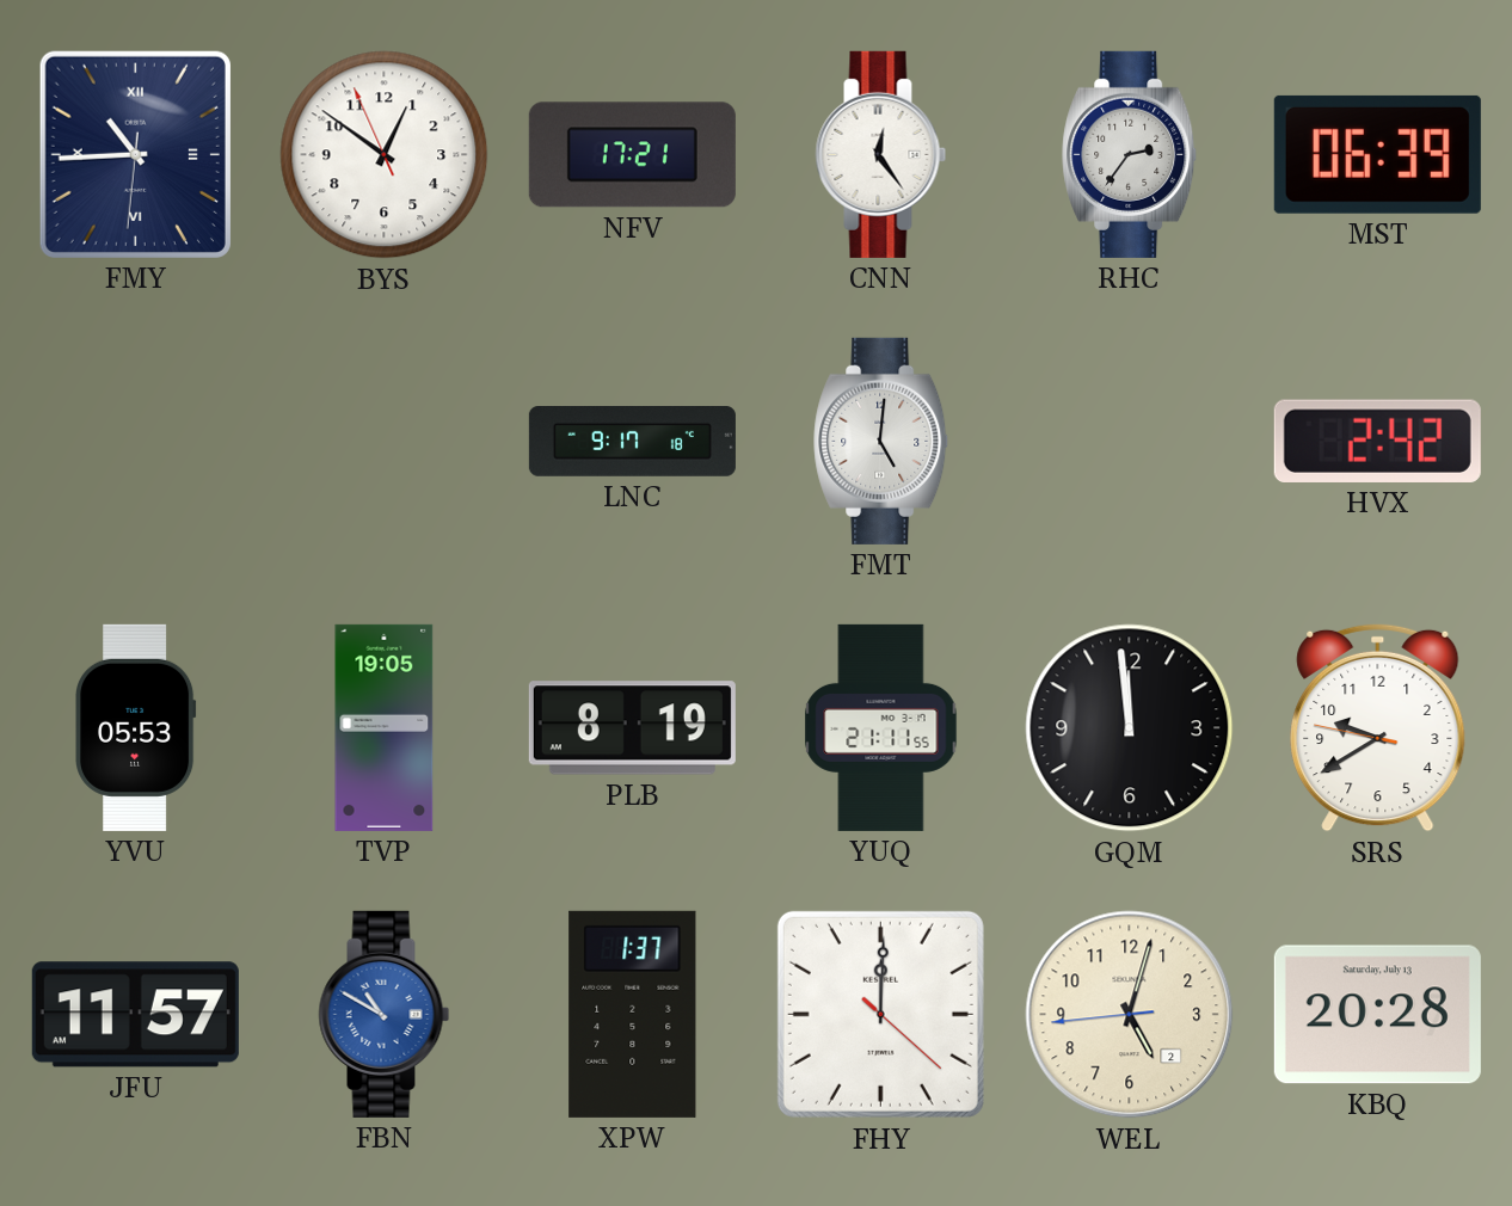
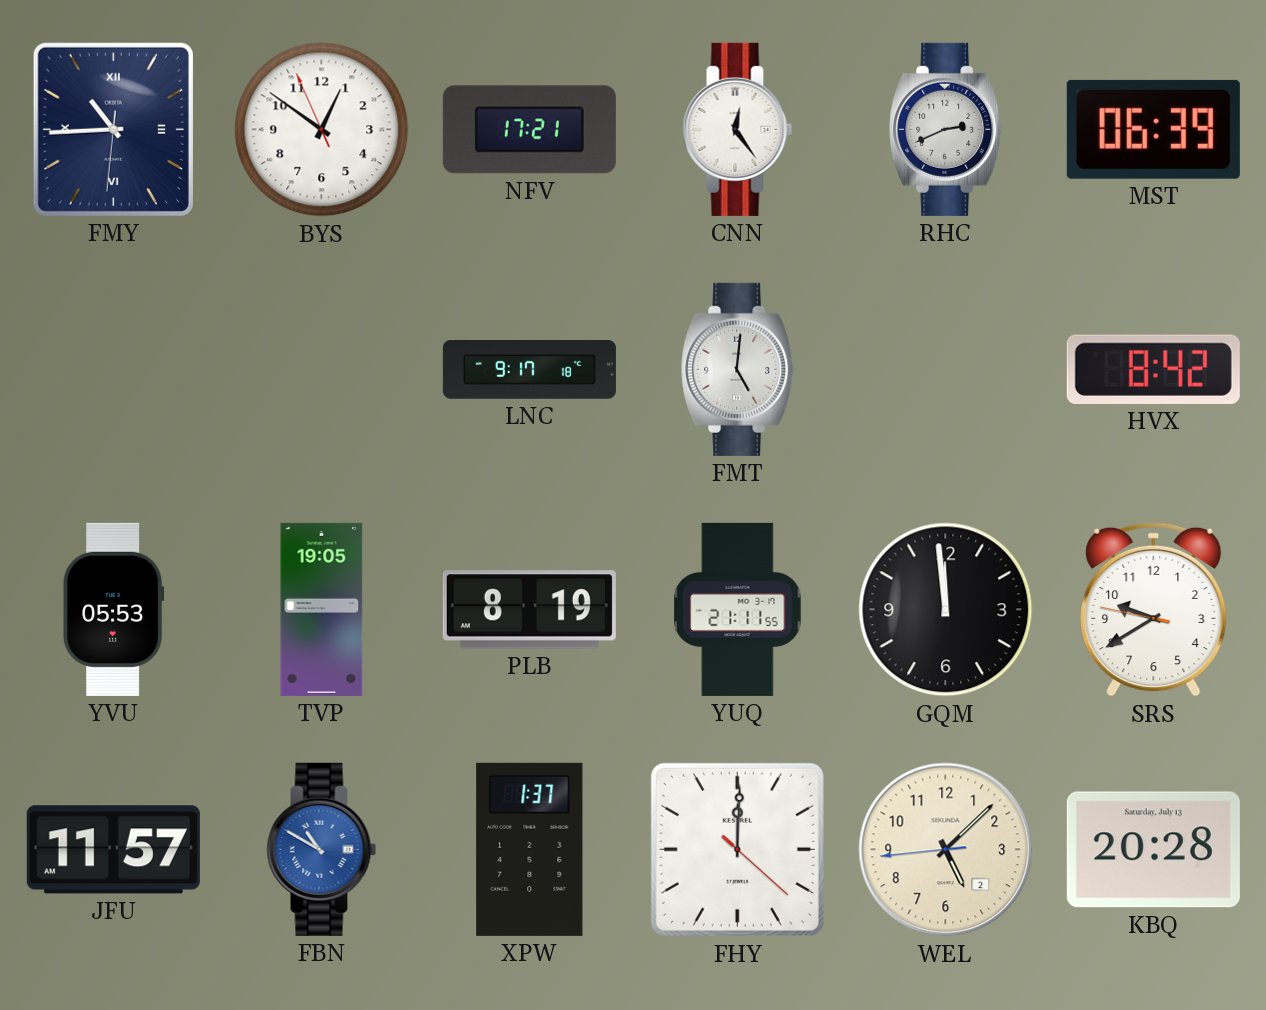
RHC: 2:36 -> 2:41 (946, 129)
HVX: 2:42 -> 8:42 (1153, 369)
WEL: 5:02 -> 5:07 (946, 850)
